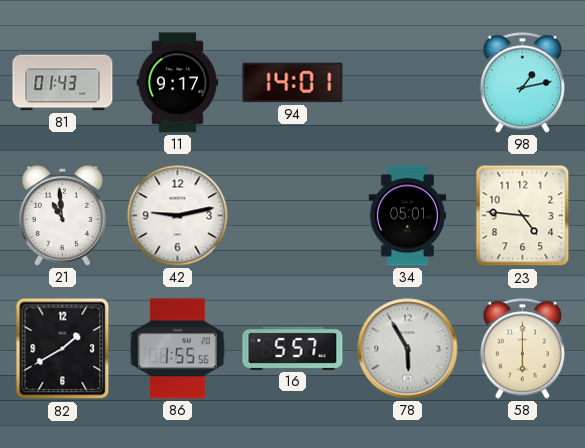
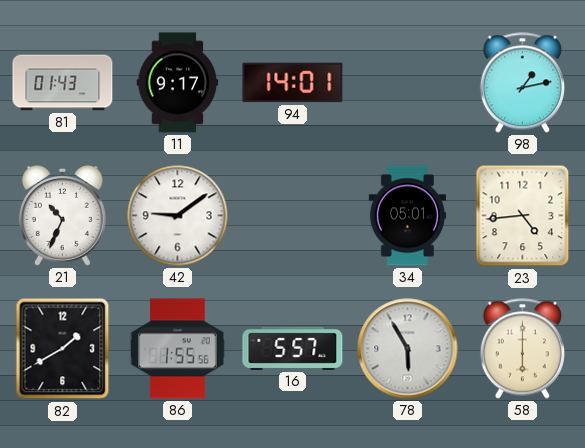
21: 10:59 -> 10:34 (62, 215)
42: 9:13 -> 9:09 (178, 216)
23: 4:46 -> 4:44 (523, 216)
